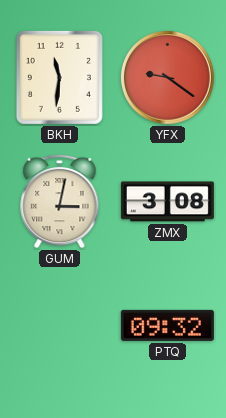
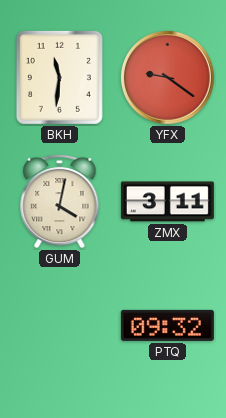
GUM: 3:02 -> 4:02 (60, 201)
ZMX: 3:08 -> 3:11 (167, 202)
